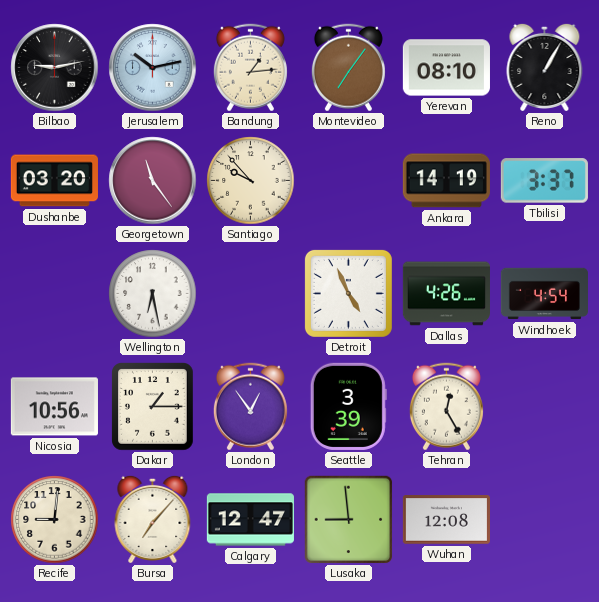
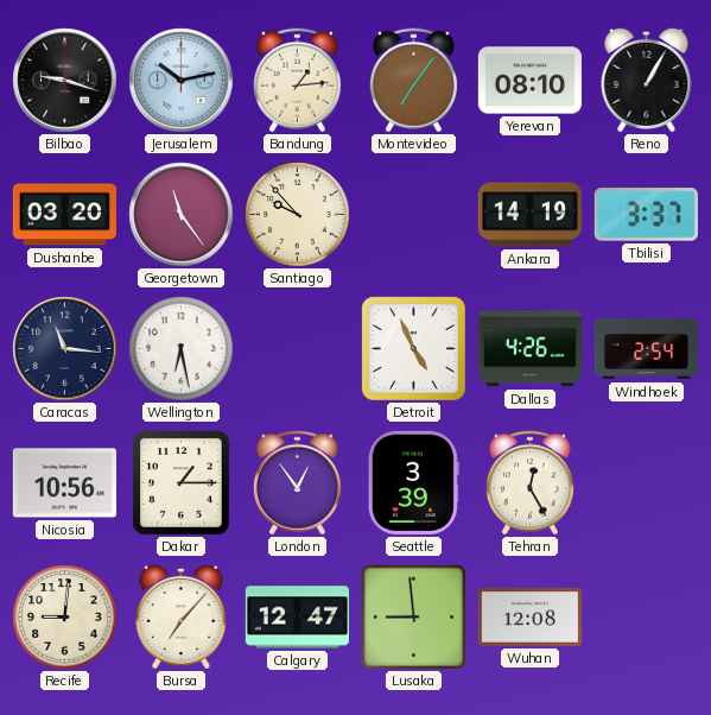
Bilbao: 9:13 -> 9:18 (65, 81)
Caracas: none -> 11:16 (65, 349)
Windhoek: 4:54 -> 2:54 (646, 349)
